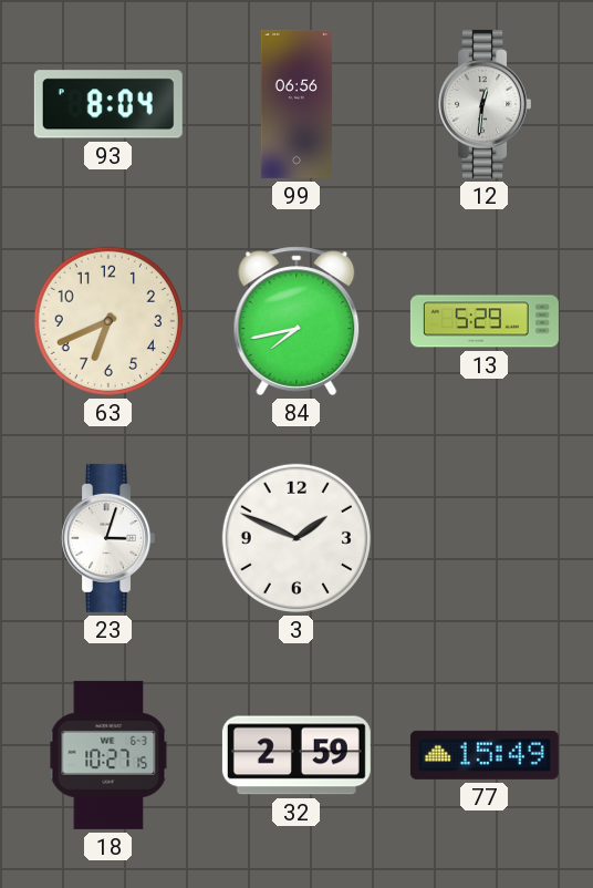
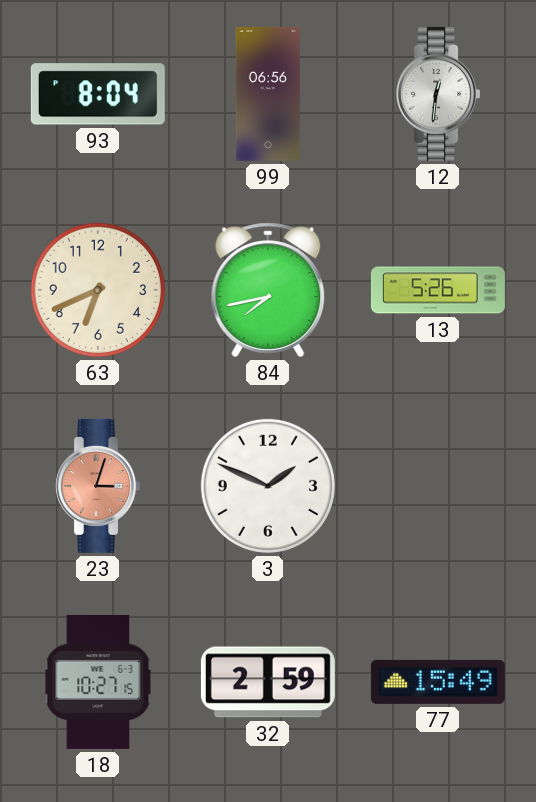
13: 5:29 -> 5:26 (438, 290)
23 dial: white -> salmon (97, 486)
